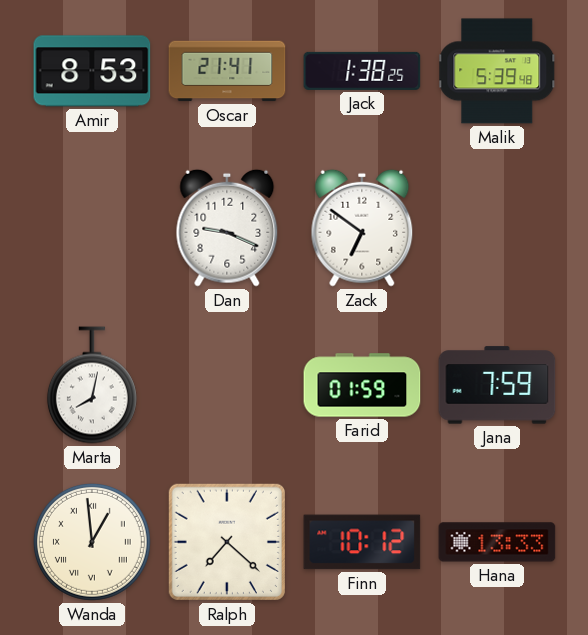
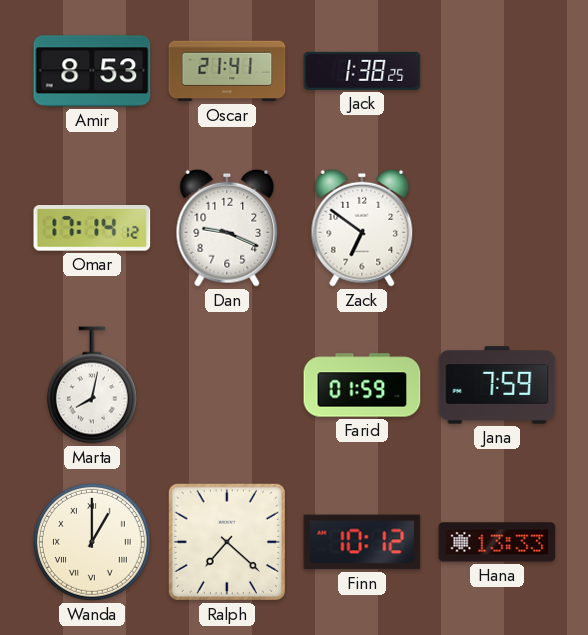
Malik: 5:39 -> none (498, 71)
Omar: none -> 17:14 (92, 228)
Wanda: 12:59 -> 1:00 (92, 542)
